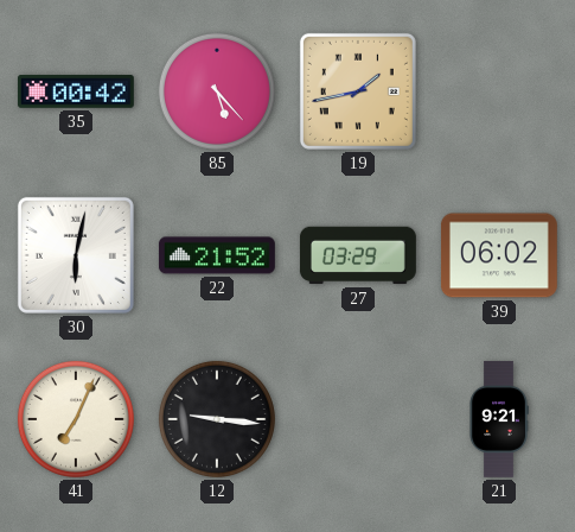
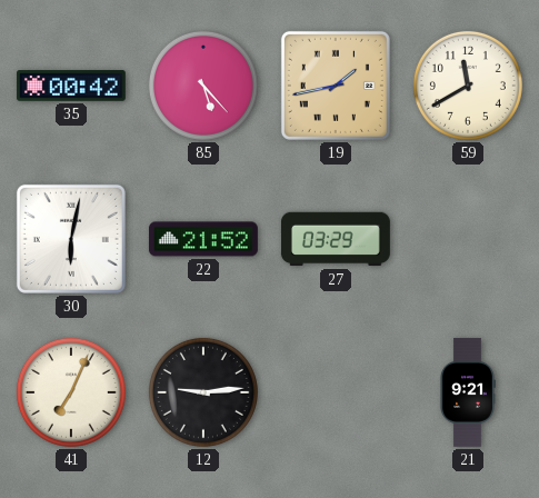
59: none -> 11:40 (468, 86)
39: 06:02 -> none (499, 255)
12: 9:16 -> 9:14 (203, 392)
